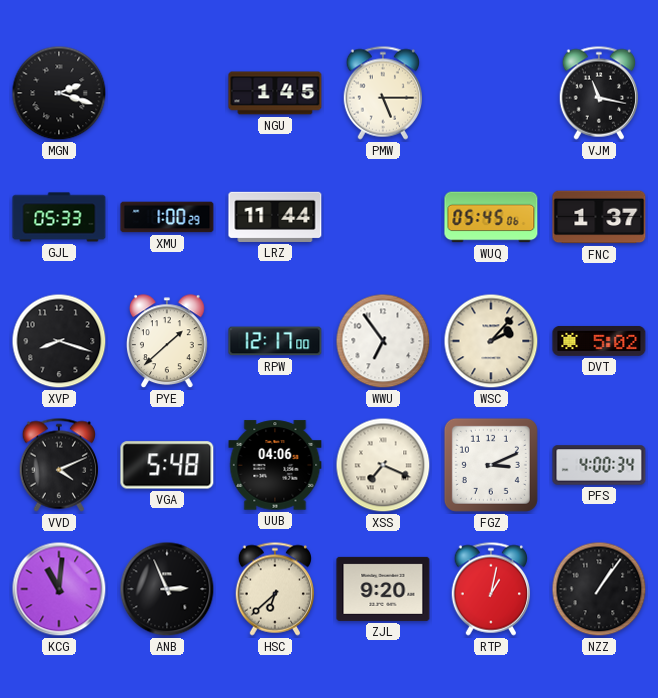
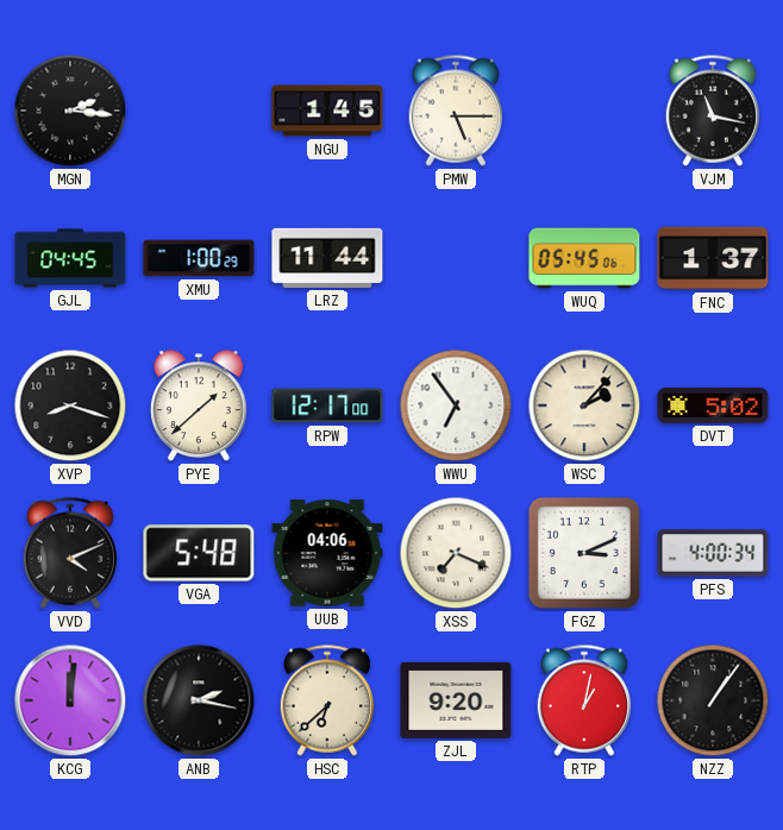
MGN: 2:18 -> 2:16 (70, 111)
GJL: 05:33 -> 04:45 (70, 258)
KCG: 11:01 -> 12:01 (70, 700)
ANB: 2:56 -> 2:17 (199, 700)
